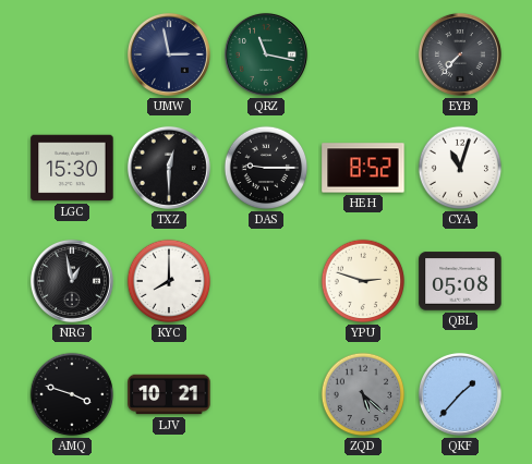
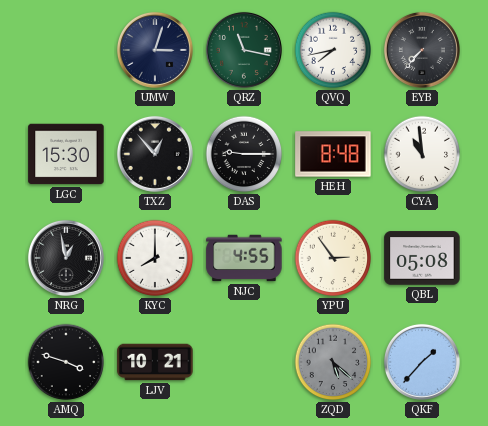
UMW: 2:58 -> 3:03 (155, 50)
QVQ: none -> 7:43 (333, 50)
TXZ: 12:30 -> 12:53 (155, 154)
HEH: 8:52 -> 8:48 (333, 154)
CYA: 11:03 -> 10:59 (422, 154)
NJC: none -> 4:55 (244, 258)
YPU: 2:48 -> 2:54 (333, 258)
